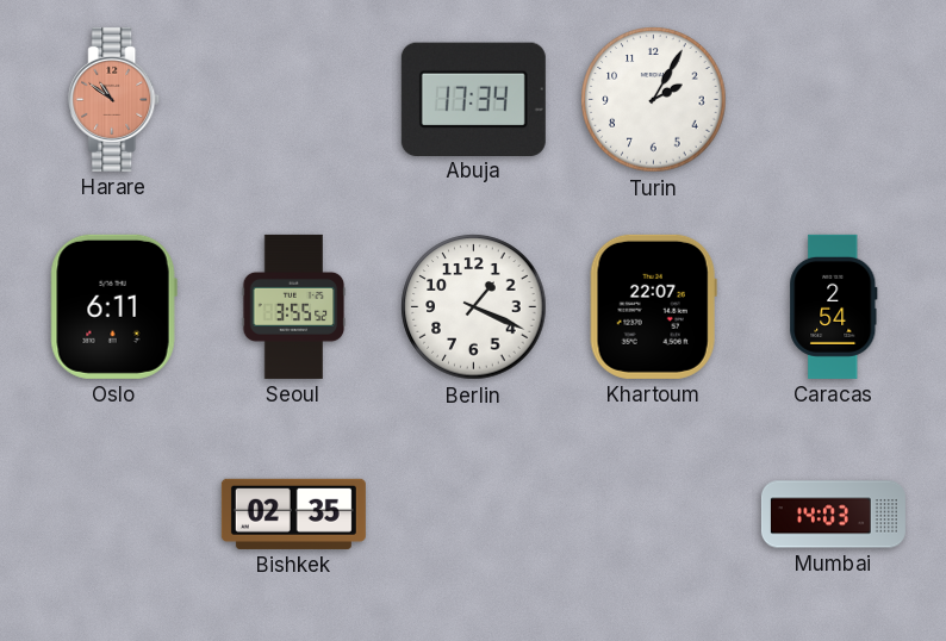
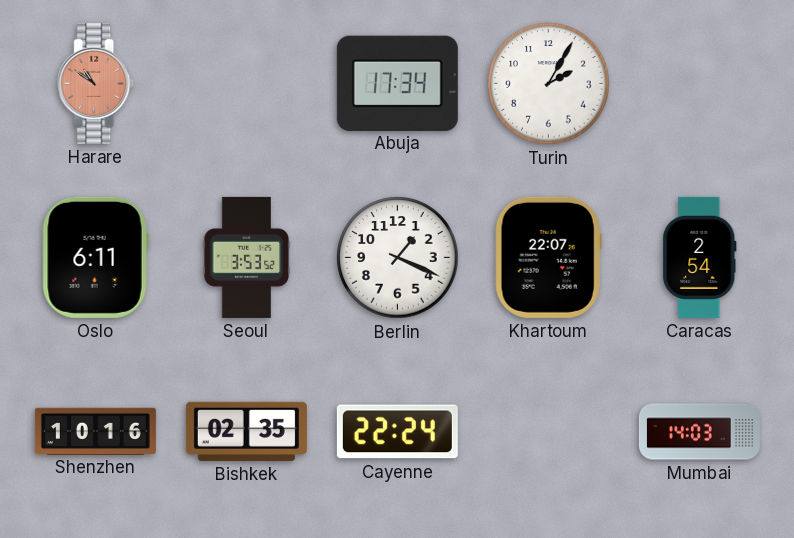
Seoul: 3:55 -> 3:53 (247, 257)
Shenzhen: none -> 10:16 (95, 431)
Cayenne: none -> 22:24 (397, 432)
